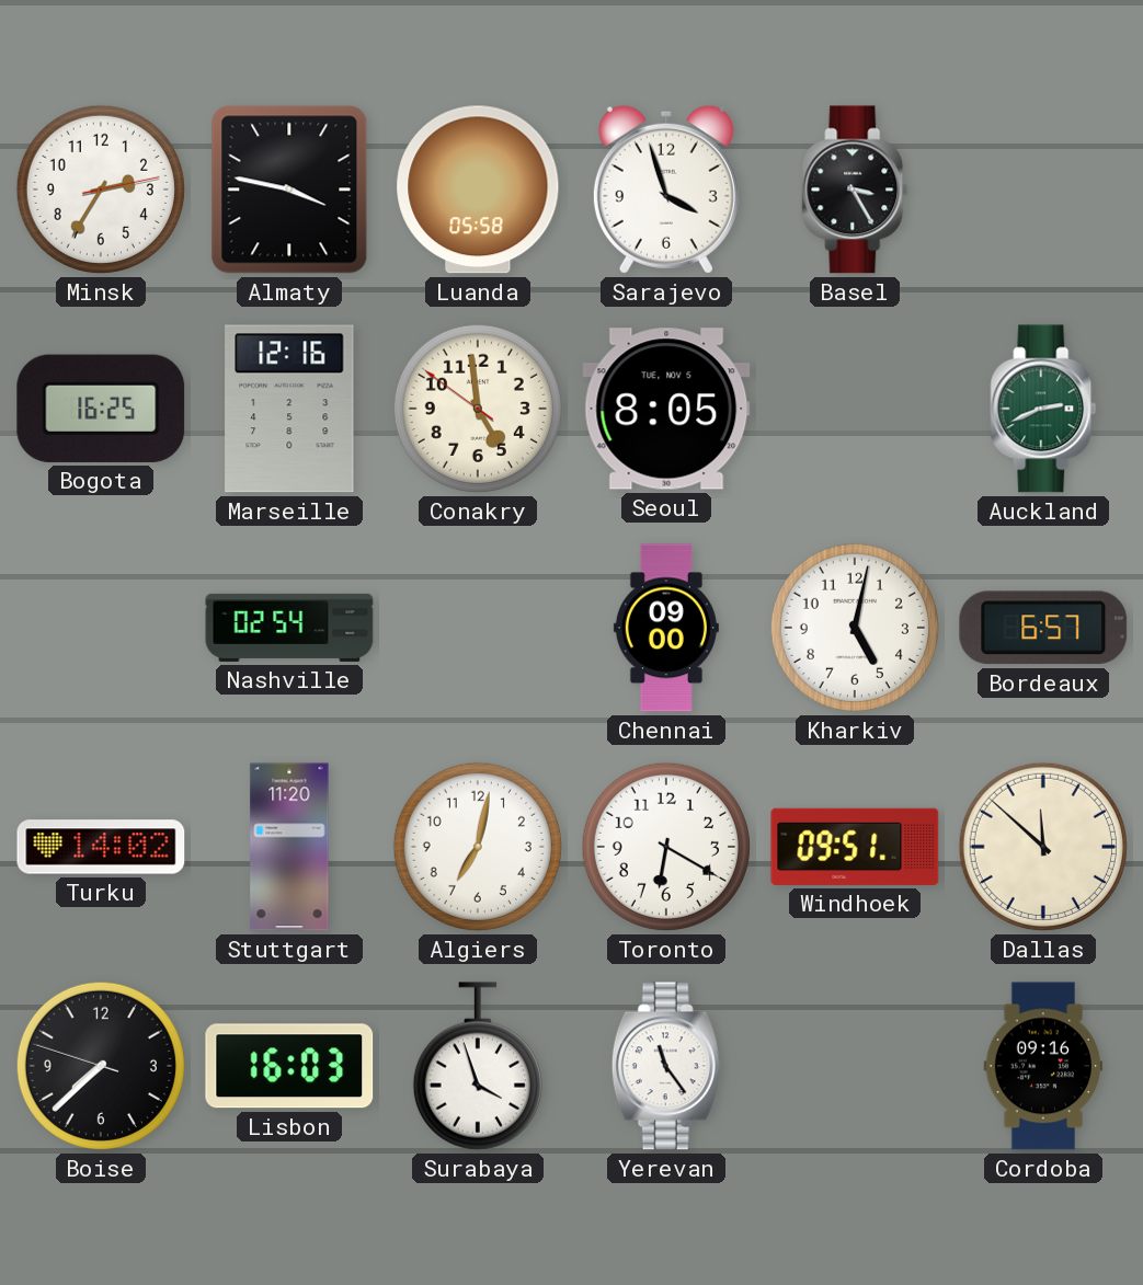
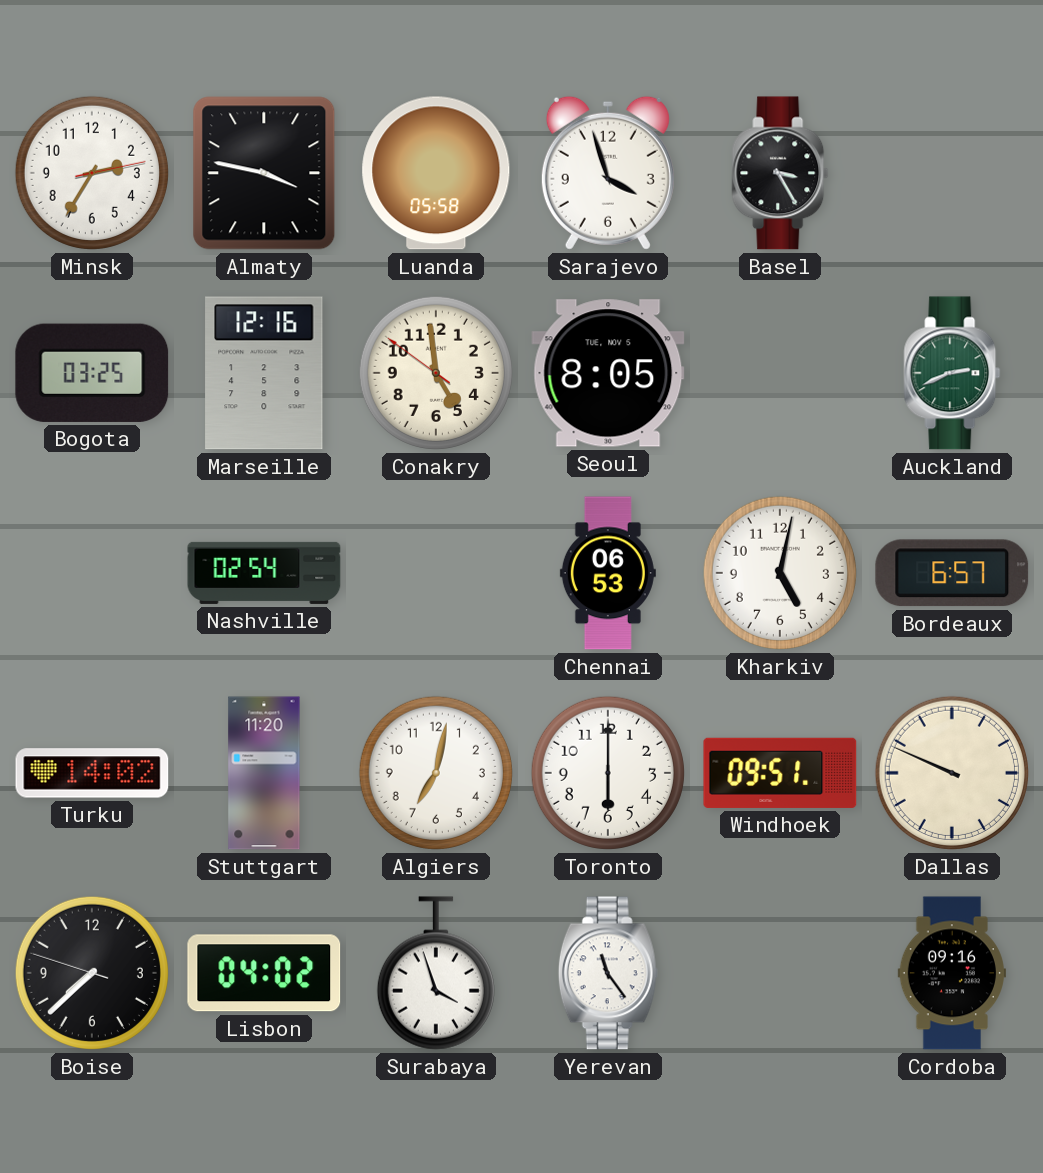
Bogota: 16:25 -> 03:25 (92, 373)
Chennai: 09:00 -> 06:53 (608, 573)
Toronto: 6:20 -> 6:00 (608, 773)
Dallas: 11:52 -> 9:49 (952, 773)
Lisbon: 16:03 -> 04:02 (264, 973)
